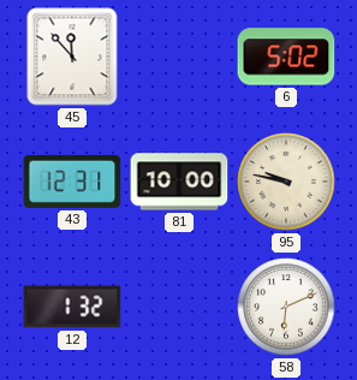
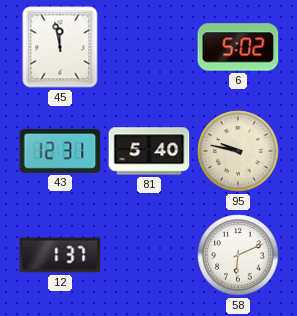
45: 11:53 -> 11:58 (60, 47)
81: 10:00 -> 5:40 (149, 151)
12: 1:32 -> 1:37 (60, 255)
